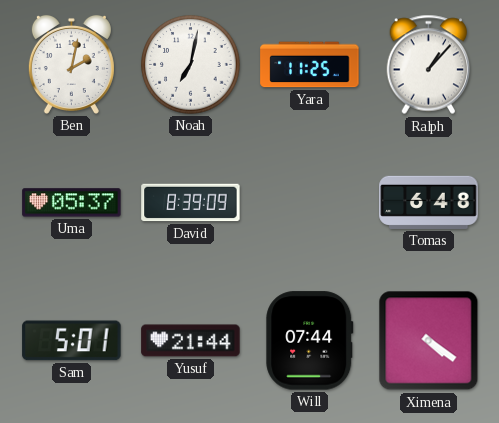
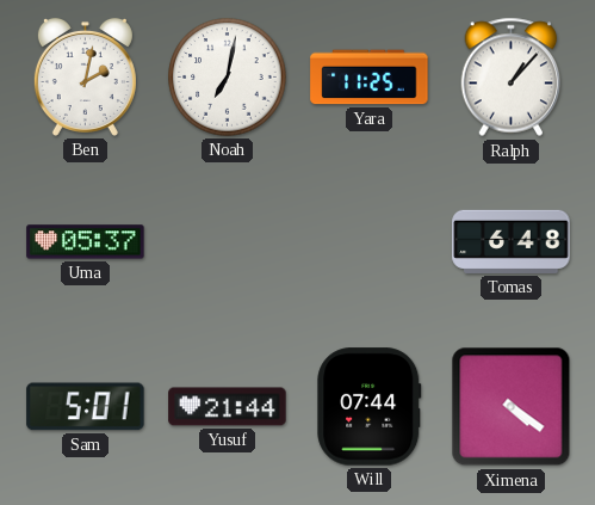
David: 8:39 -> none (191, 203)
